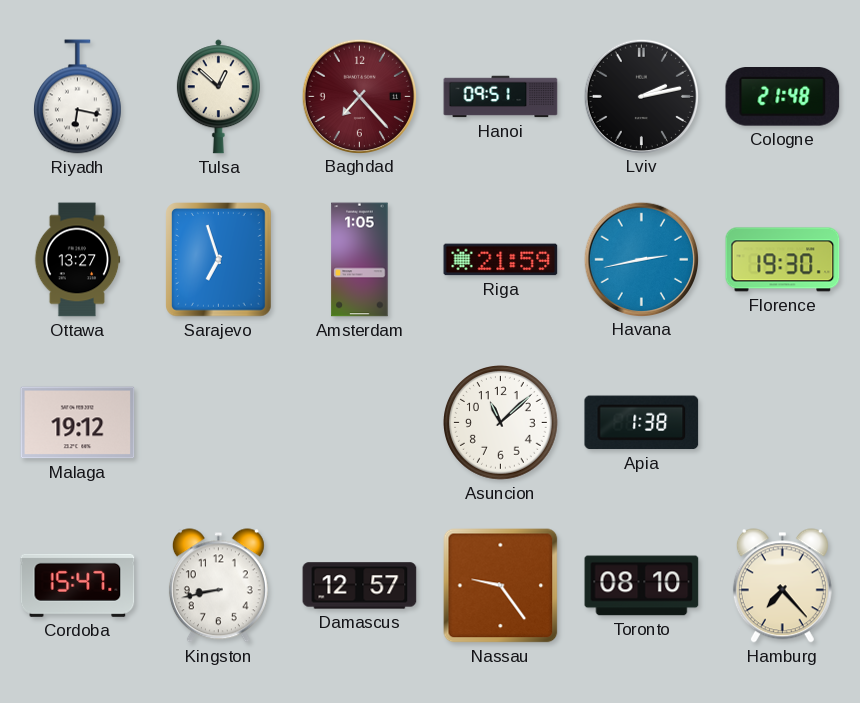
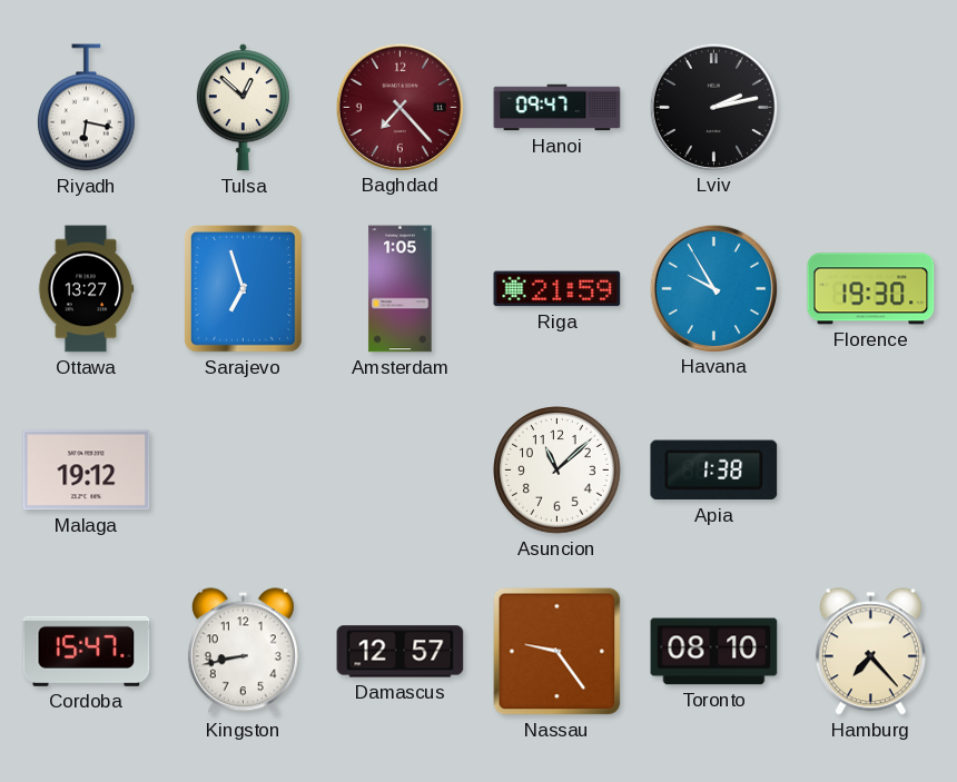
Hanoi: 09:51 -> 09:47 (558, 108)
Cologne: 21:48 -> none (783, 97)
Havana: 2:43 -> 9:55 (713, 288)
